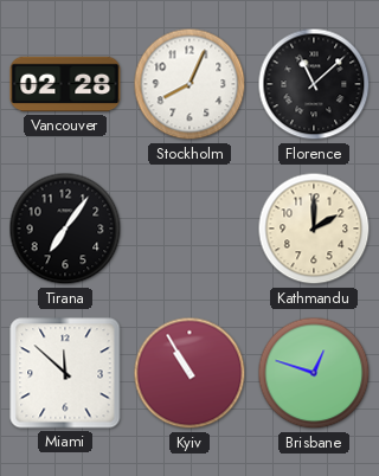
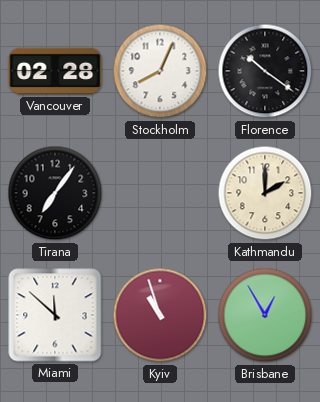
Florence: 11:08 -> 10:21 (265, 71)
Kyiv: 10:55 -> 10:57 (160, 315)
Brisbane: 12:48 -> 12:55 (265, 315)
